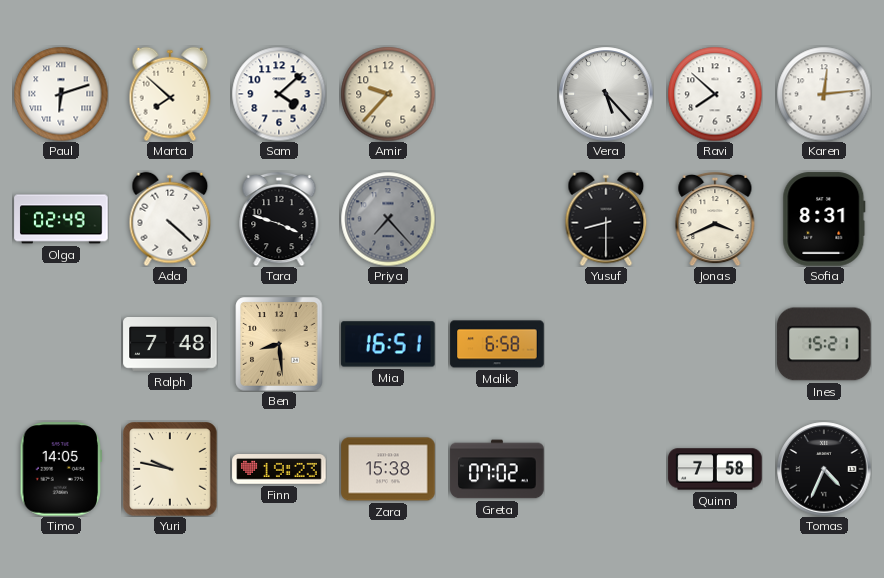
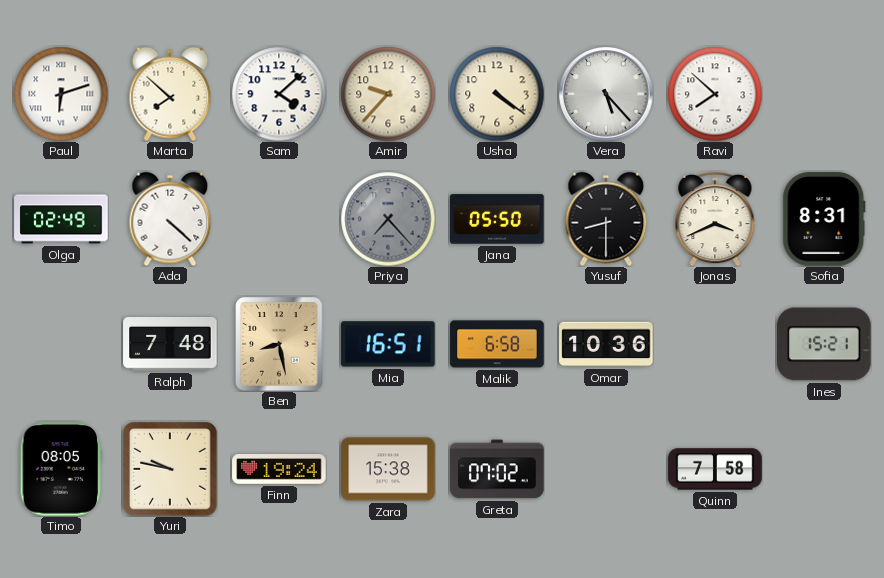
Usha: none -> 4:21 (497, 94)
Karen: 12:14 -> none (824, 94)
Tara: 3:48 -> none (279, 219)
Jana: none -> 05:50 (497, 219)
Ben: 8:29 -> 8:28 (279, 344)
Omar: none -> 10:36 (606, 344)
Timo: 14:05 -> 08:05 (61, 469)
Finn: 19:23 -> 19:24 (279, 470)
Tomas: 4:34 -> none (824, 469)
